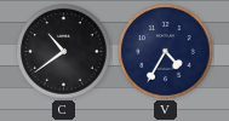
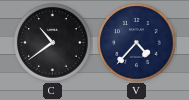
V: 4:35 -> 4:37 (137, 43)
